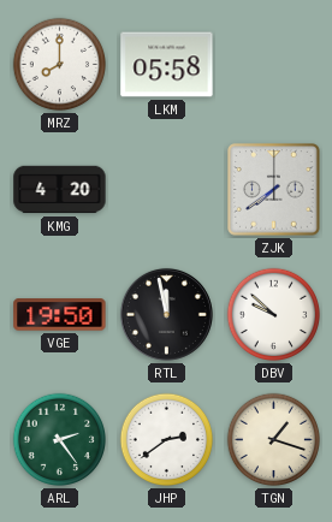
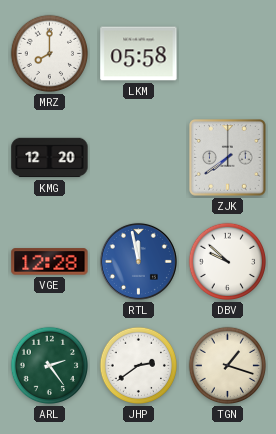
KMG: 4:20 -> 12:20 (50, 158)
VGE: 19:50 -> 12:28 (50, 262)
RTL dial: black -> blue (138, 261)
